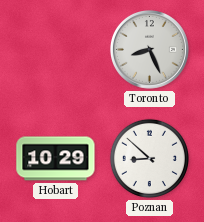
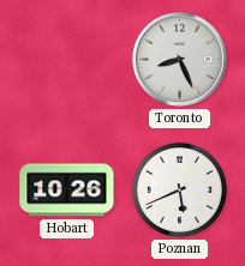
Hobart: 10:29 -> 10:26 (67, 191)
Poznan: 8:52 -> 5:41 (179, 189)
